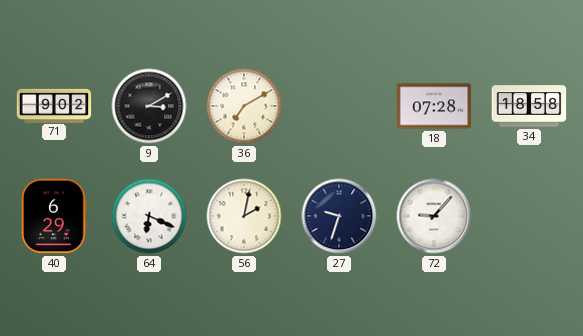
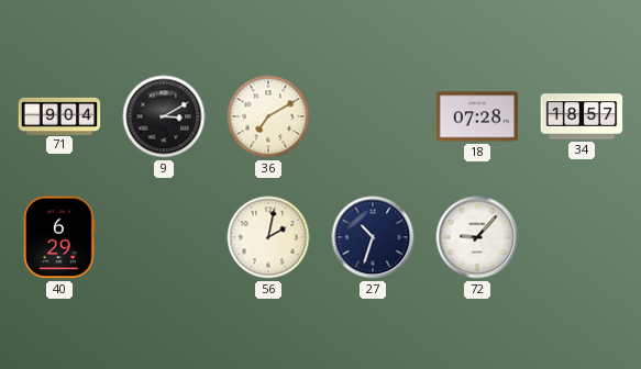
71: 9:02 -> 9:04 (59, 115)
34: 18:58 -> 18:57 (582, 116)
64: 6:19 -> none (149, 216)
27: 9:33 -> 10:33 (373, 237)
